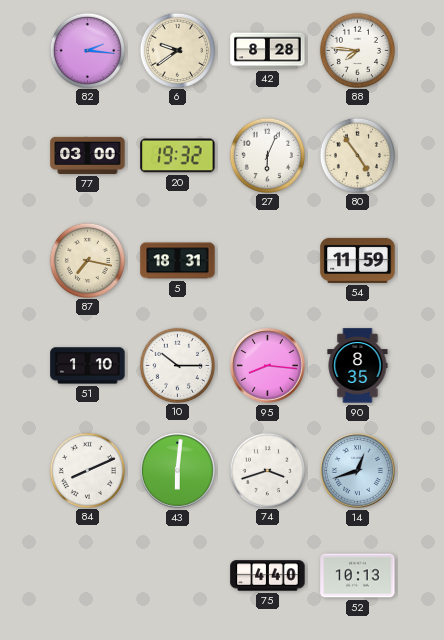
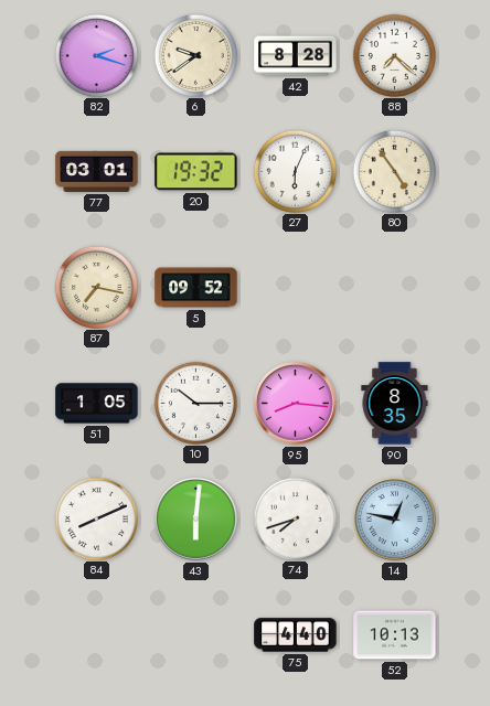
82: 2:16 -> 2:18 (96, 55)
88: 7:46 -> 7:22 (394, 55)
77: 03:00 -> 03:01 (97, 171)
5: 18:31 -> 09:52 (196, 288)
54: 11:59 -> none (358, 260)
51: 1:10 -> 1:05 (97, 404)
74: 3:42 -> 7:42 (295, 518)
14: 12:42 -> 12:47 (395, 520)
